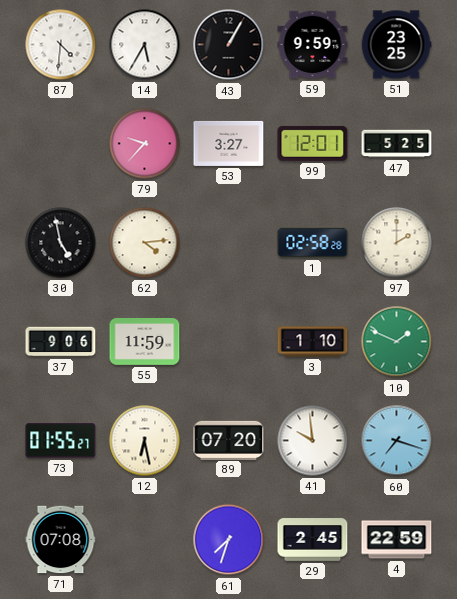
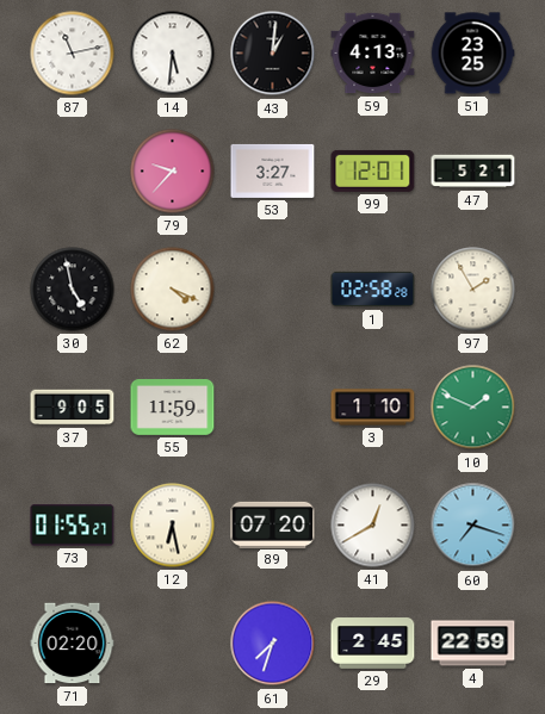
87: 4:31 -> 11:13 (73, 54)
14: 5:35 -> 5:31 (173, 54)
43: 1:05 -> 1:01 (273, 54)
59: 9:59 -> 4:13 (373, 54)
47: 5:25 -> 5:21 (473, 172)
62: 4:14 -> 4:19 (173, 290)
97: 2:00 -> 1:55 (473, 290)
37: 9:06 -> 9:05 (73, 408)
41: 9:59 -> 12:40 (373, 526)
71: 07:08 -> 02:20 (73, 644)
